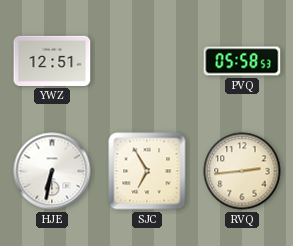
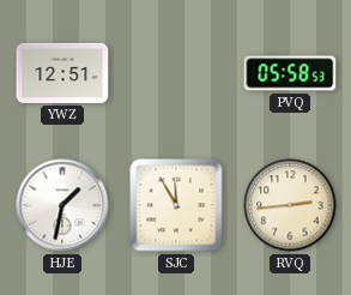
HJE: 6:32 -> 1:32 (62, 205)
SJC: 6:55 -> 11:55 (176, 205)
